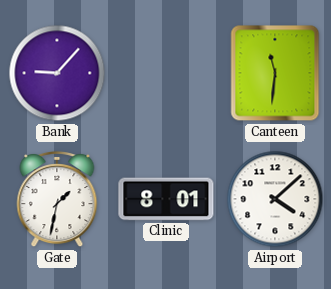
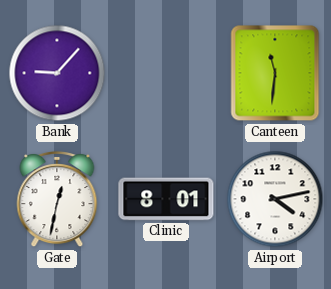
Gate: 1:32 -> 12:32 (57, 199)
Airport: 4:08 -> 4:13 (275, 199)
